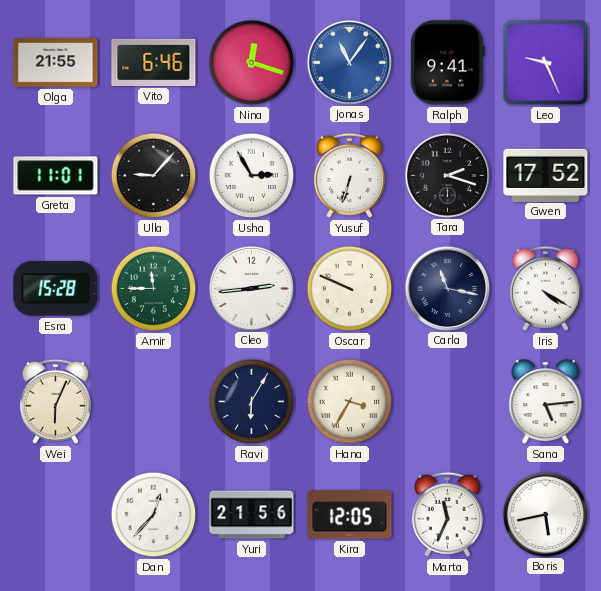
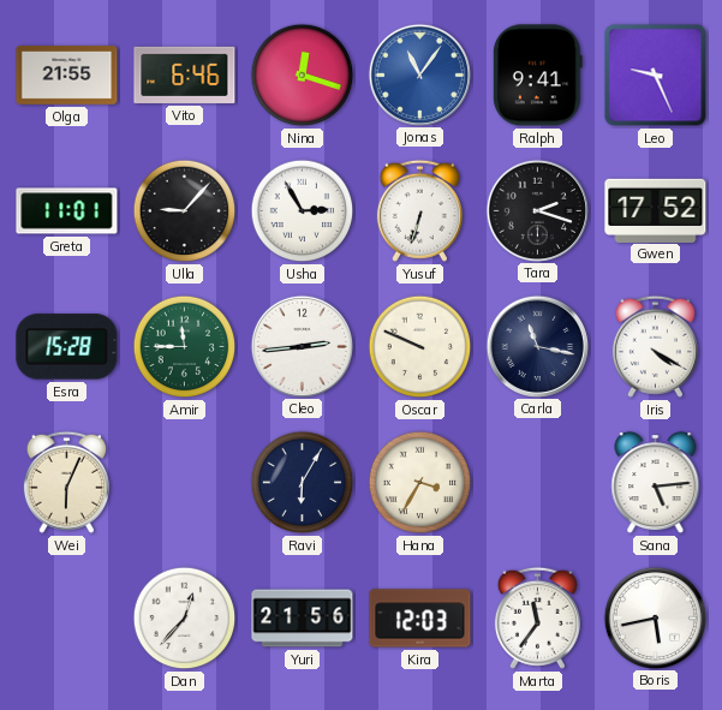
Kira: 12:05 -> 12:03 (420, 619)
Marta: 11:34 -> 11:36 (537, 617)
